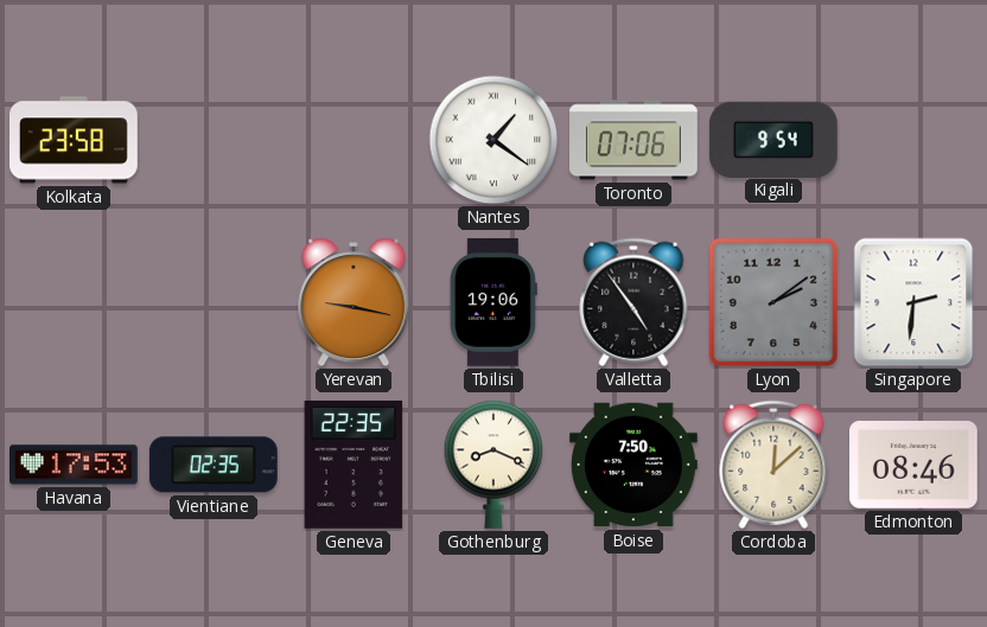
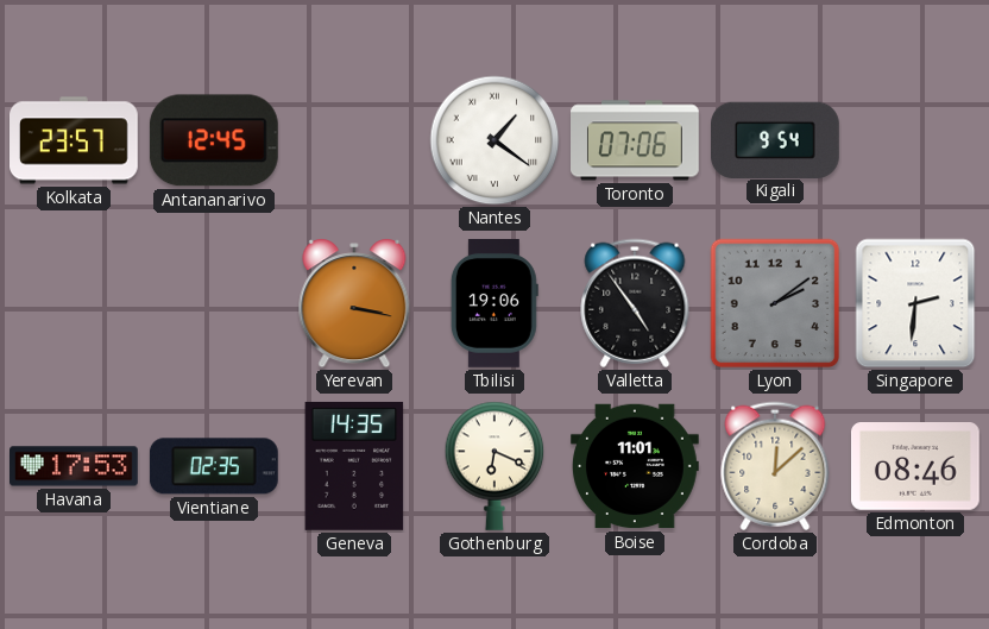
Kolkata: 23:58 -> 23:57 (75, 140)
Antananarivo: none -> 12:45 (214, 140)
Yerevan: 9:17 -> 3:17 (354, 303)
Geneva: 22:35 -> 14:35 (354, 466)
Gothenburg: 8:19 -> 6:19 (494, 466)
Boise: 7:50 -> 11:01 (636, 466)
